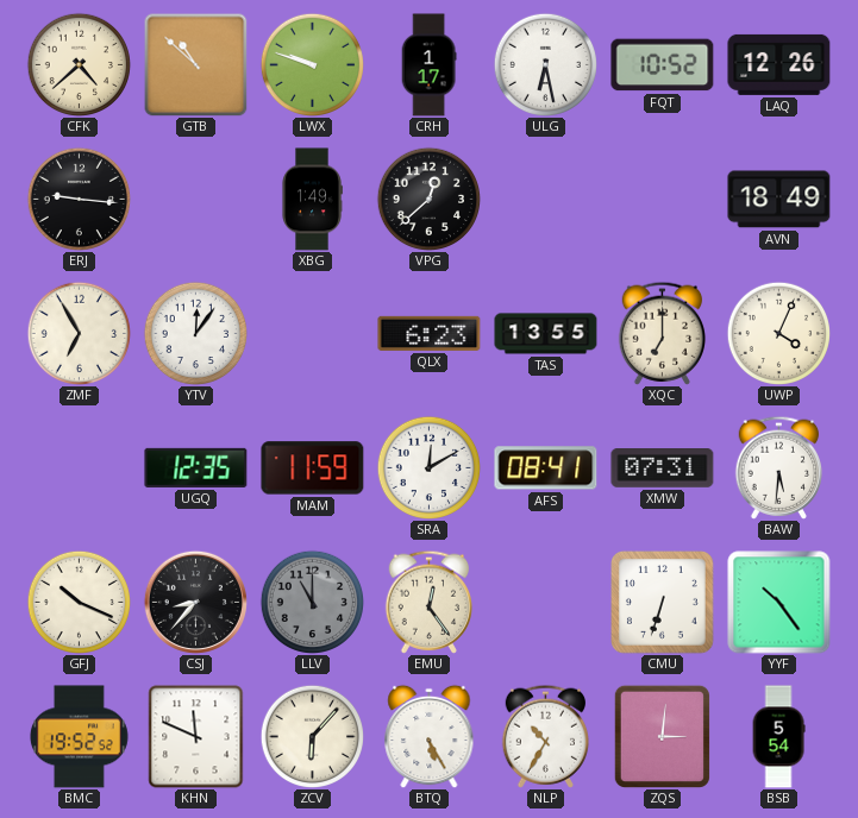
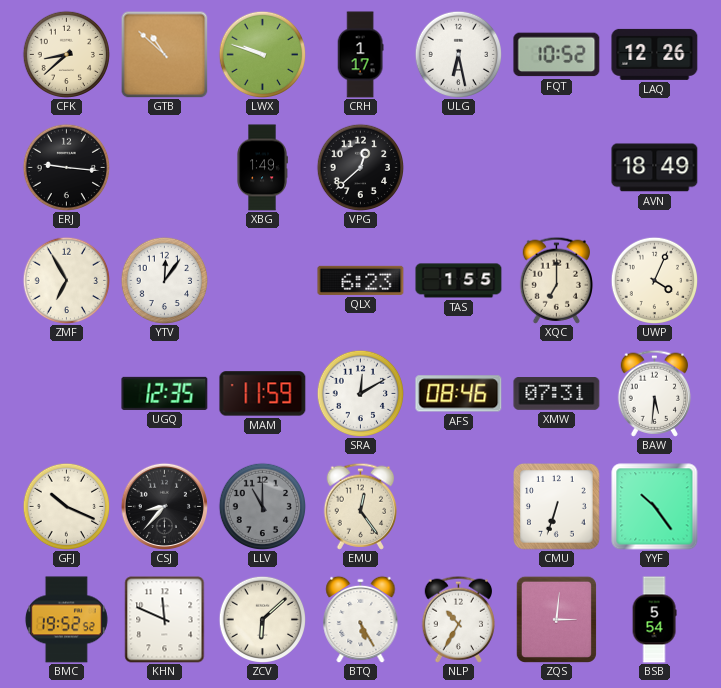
CFK: 4:38 -> 8:38 (66, 54)
TAS: 13:55 -> 1:55 (459, 281)
AFS: 08:41 -> 08:46 (459, 394)
ZCV: 6:07 -> 6:08 (262, 619)
